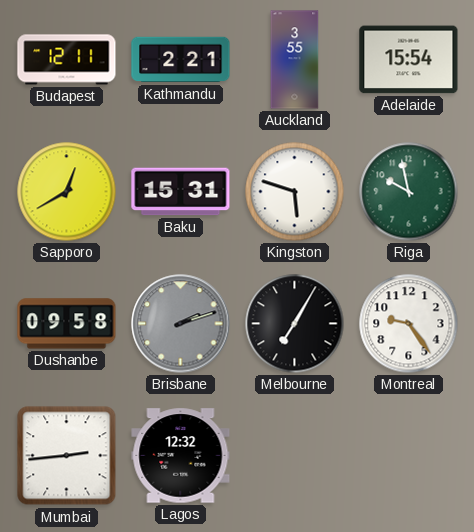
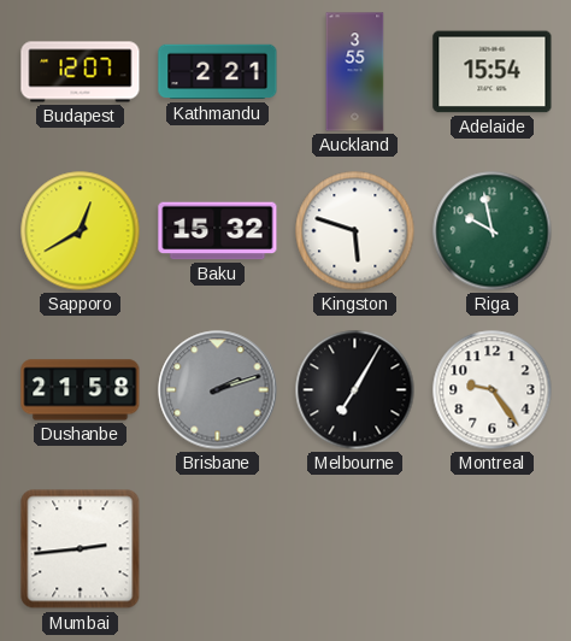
Budapest: 12:11 -> 12:07 (81, 72)
Baku: 15:31 -> 15:32 (218, 231)
Dushanbe: 09:58 -> 21:58 (81, 390)
Lagos: 12:32 -> none (181, 456)
